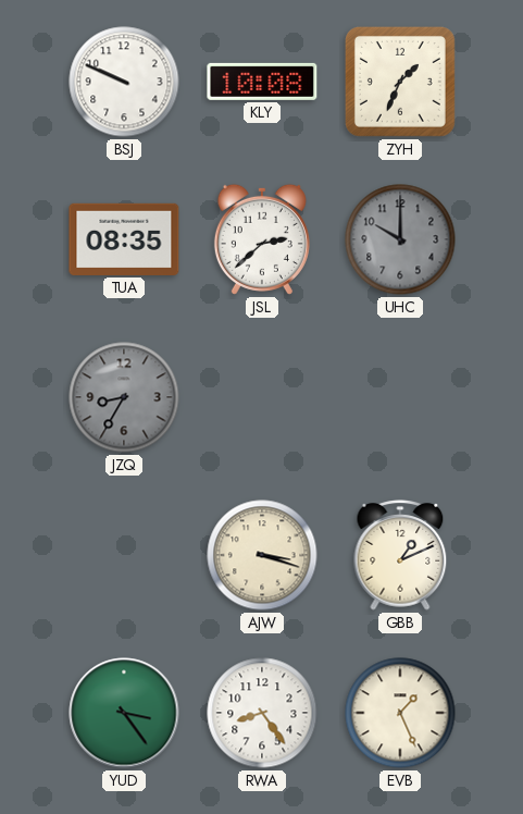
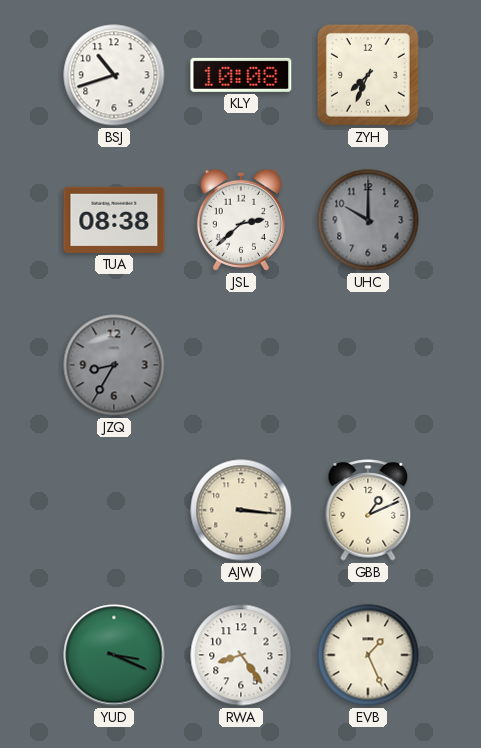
BSJ: 9:49 -> 10:42 (114, 75)
ZYH: 1:34 -> 7:34 (368, 75)
TUA: 08:35 -> 08:38 (114, 220)
AJW: 3:18 -> 3:16 (241, 510)
YUD: 3:24 -> 3:19 (114, 655)
